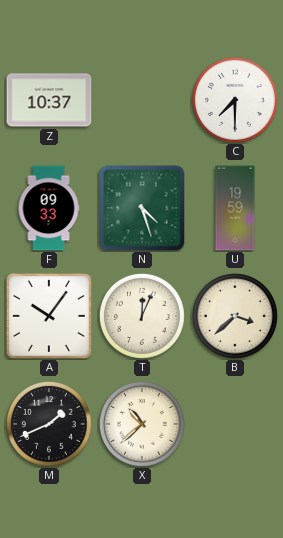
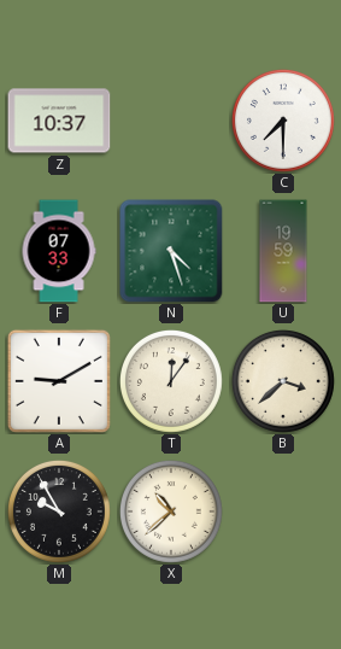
F: 09:33 -> 07:33 (59, 251)
A: 10:06 -> 9:10 (59, 381)
T: 12:04 -> 12:06 (171, 381)
M: 1:41 -> 9:55 (59, 511)
